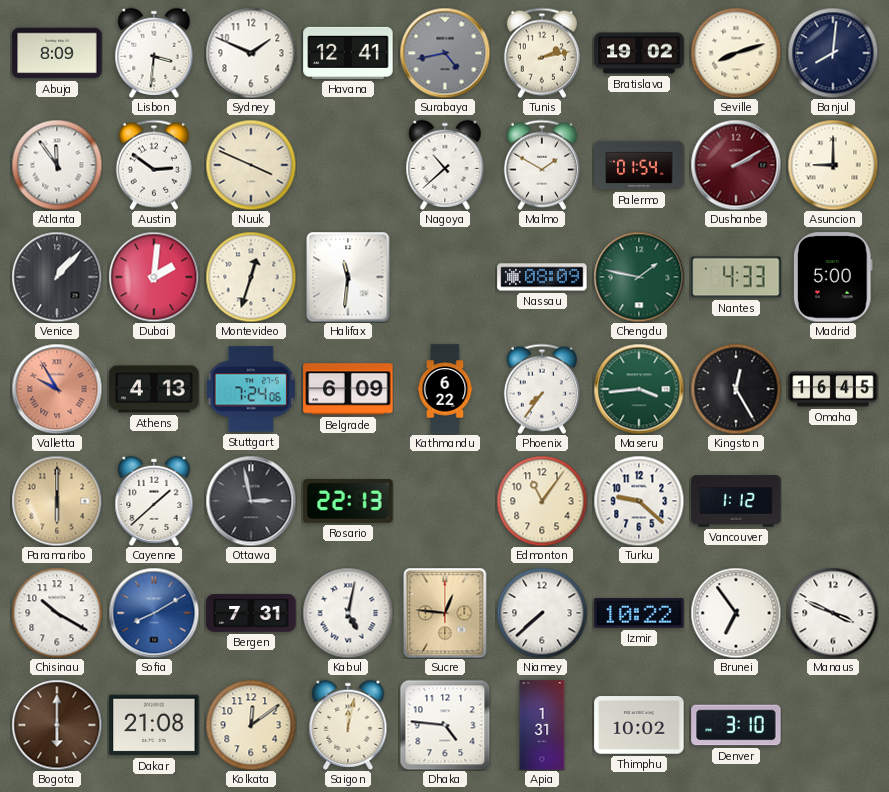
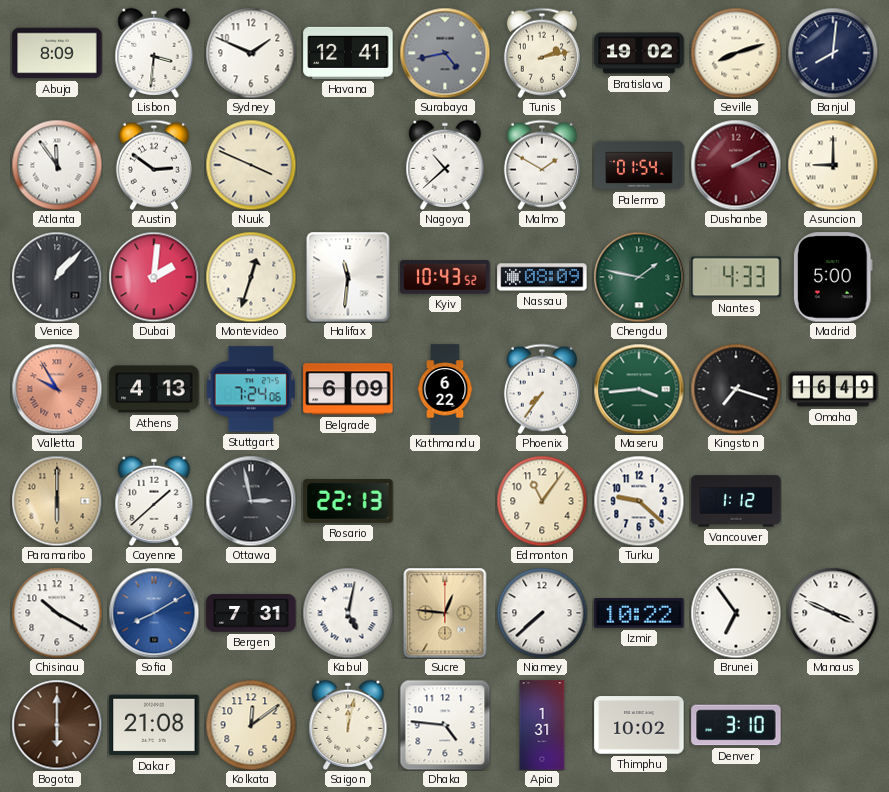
Kyiv: none -> 10:43 (445, 277)
Kingston: 12:25 -> 7:18 (736, 389)
Omaha: 16:45 -> 16:49 (833, 389)
